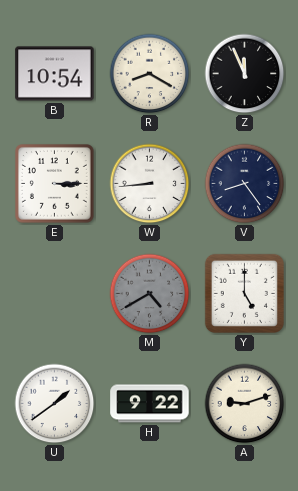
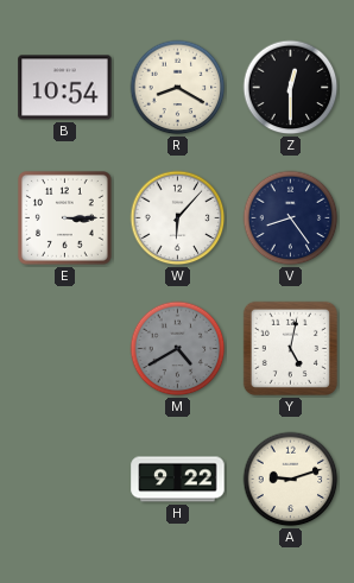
Z: 11:56 -> 12:30 (291, 88)
W: 8:44 -> 6:07 (178, 218)
Y: 5:00 -> 5:02 (290, 348)
U: 1:39 -> none (55, 404)
